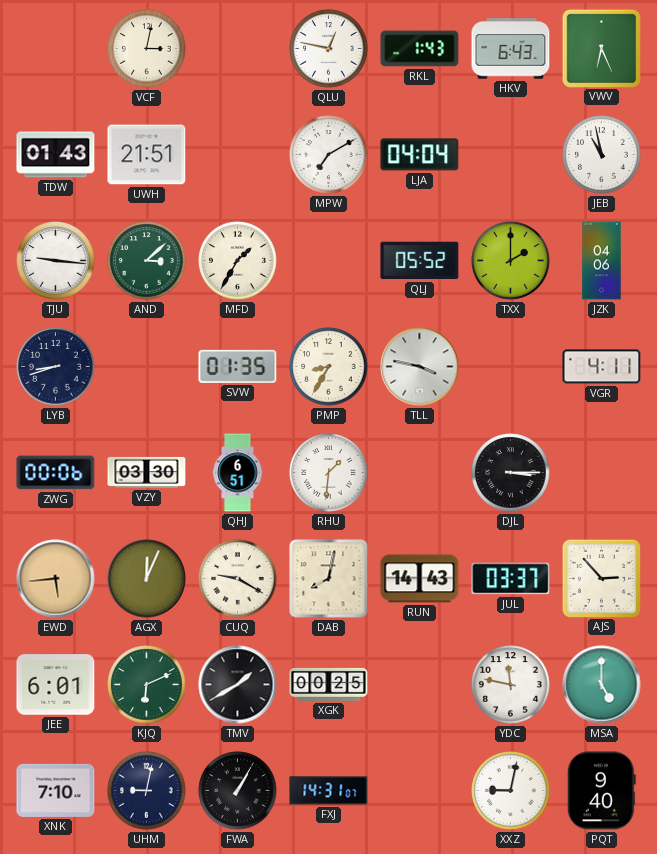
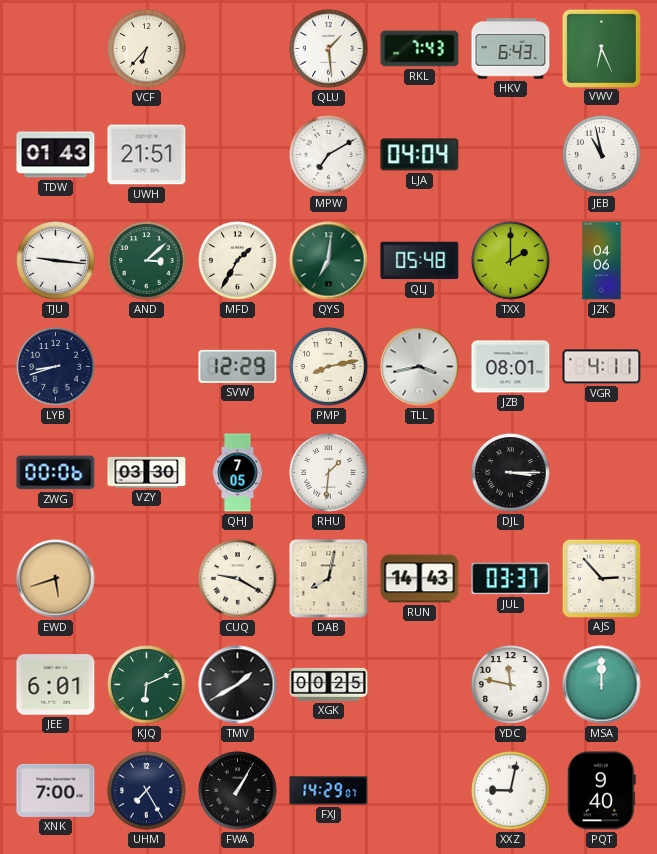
VCF: 3:02 -> 6:37 (147, 49)
QLU: 12:47 -> 1:29 (329, 49)
RKL: 1:43 -> 7:43 (420, 49)
QYS: none -> 7:01 (329, 261)
QLJ: 05:52 -> 05:48 (420, 261)
SVW: 01:35 -> 12:29 (238, 366)
PMP: 8:35 -> 8:13 (329, 367)
TLL: 3:47 -> 3:43 (420, 367)
JZB: none -> 08:01 (511, 367)
QHJ: 6:51 -> 7:05 (238, 473)
EWD: 5:44 -> 5:42 (56, 579)
AGX: 12:04 -> none (147, 579)
MSA: 5:00 -> 12:00 (602, 685)
XNK: 7:10 -> 7:00 (56, 790)
UHM: 9:02 -> 7:25 (147, 791)
FXJ: 14:31 -> 14:29 (329, 791)
